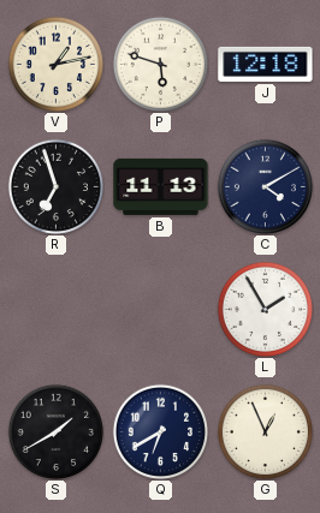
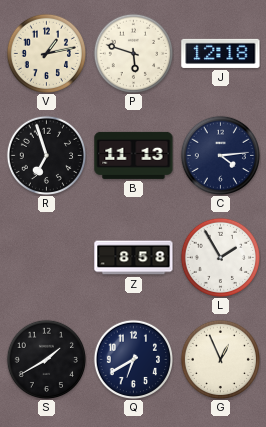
C: 4:10 -> 4:14 (220, 155)
Z: none -> 8:58 (134, 258)
